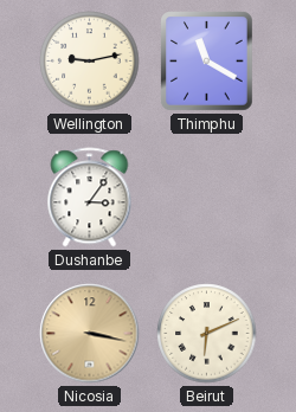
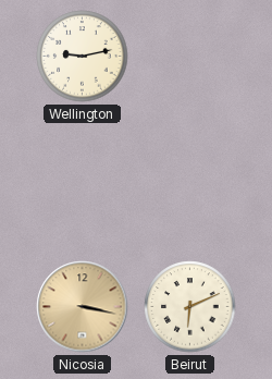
Thimphu: 11:20 -> none (207, 62)
Dushanbe: 3:06 -> none (90, 198)
